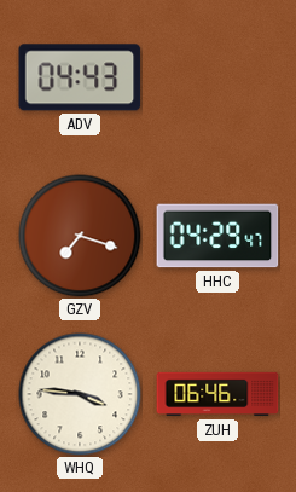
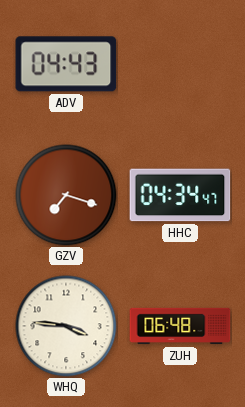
HHC: 04:29 -> 04:34 (180, 195)
ZUH: 06:46 -> 06:48 (180, 326)
